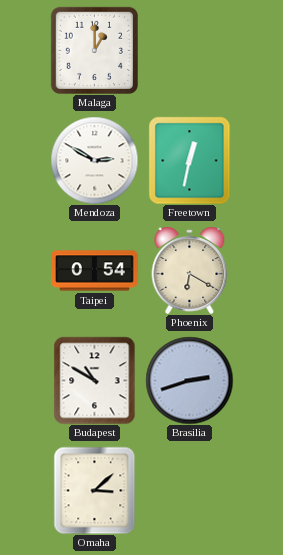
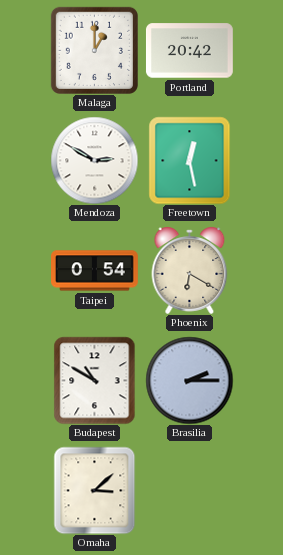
Portland: none -> 20:42 (189, 51)
Freetown: 12:32 -> 12:28 (190, 160)
Brasilia: 2:42 -> 2:15 (189, 380)
